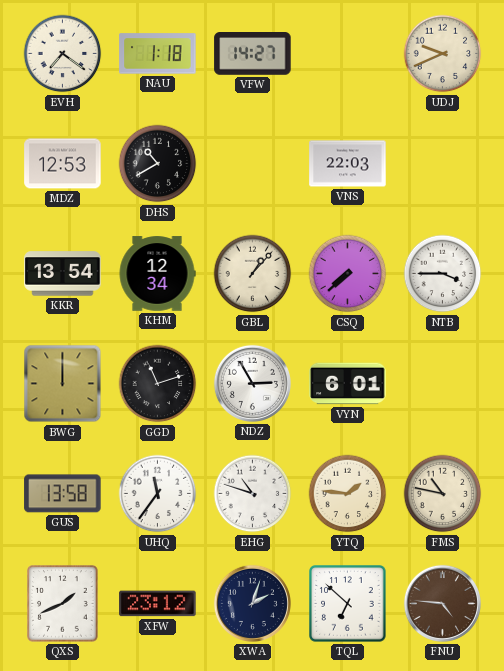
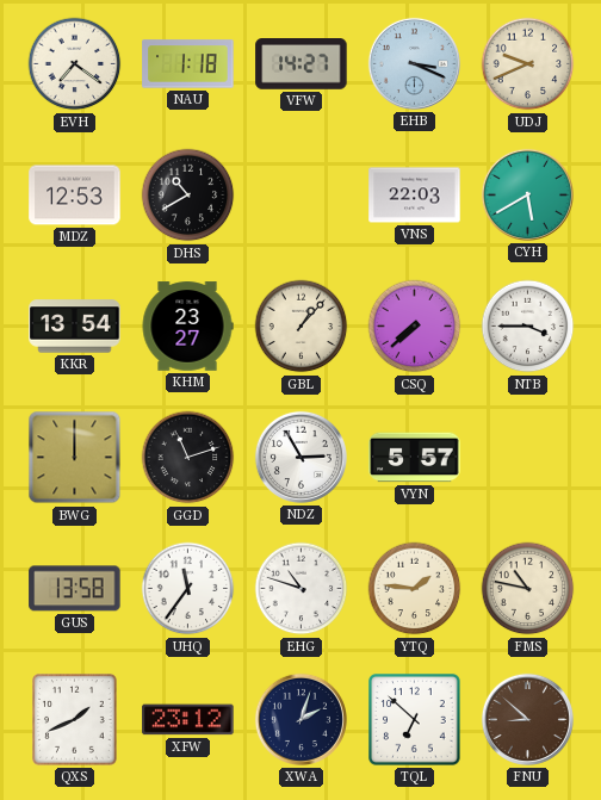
EHB: none -> 3:19 (414, 63)
CYH: none -> 5:40 (527, 194)
KHM: 12:34 -> 23:27 (187, 327)
VYN: 6:01 -> 5:57 (415, 458)
FNU: 4:46 -> 8:52 (527, 719)
